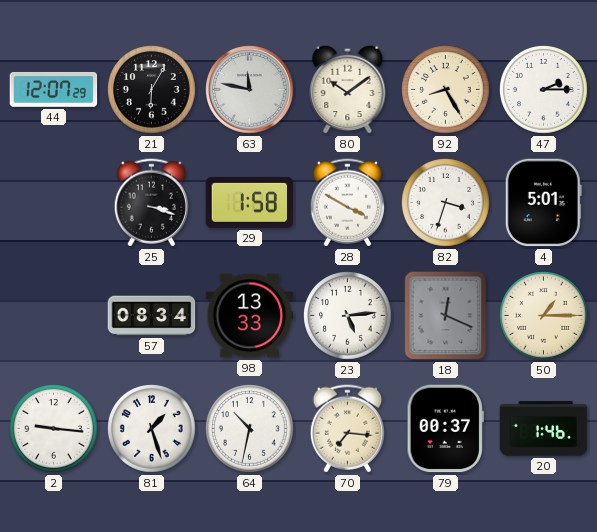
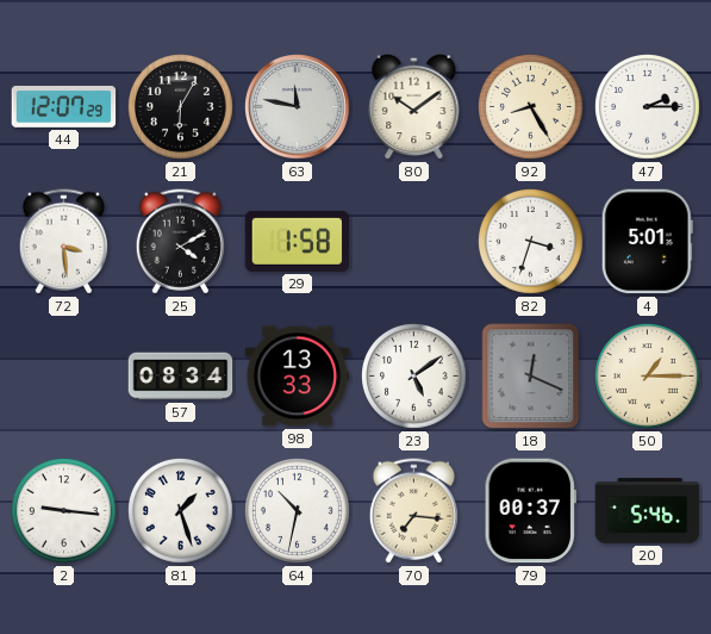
72: none -> 3:29 (63, 242)
25: 3:18 -> 4:10 (180, 242)
28: 3:50 -> none (347, 203)
23: 5:14 -> 5:09 (414, 377)
20: 1:46 -> 5:46 (648, 511)
